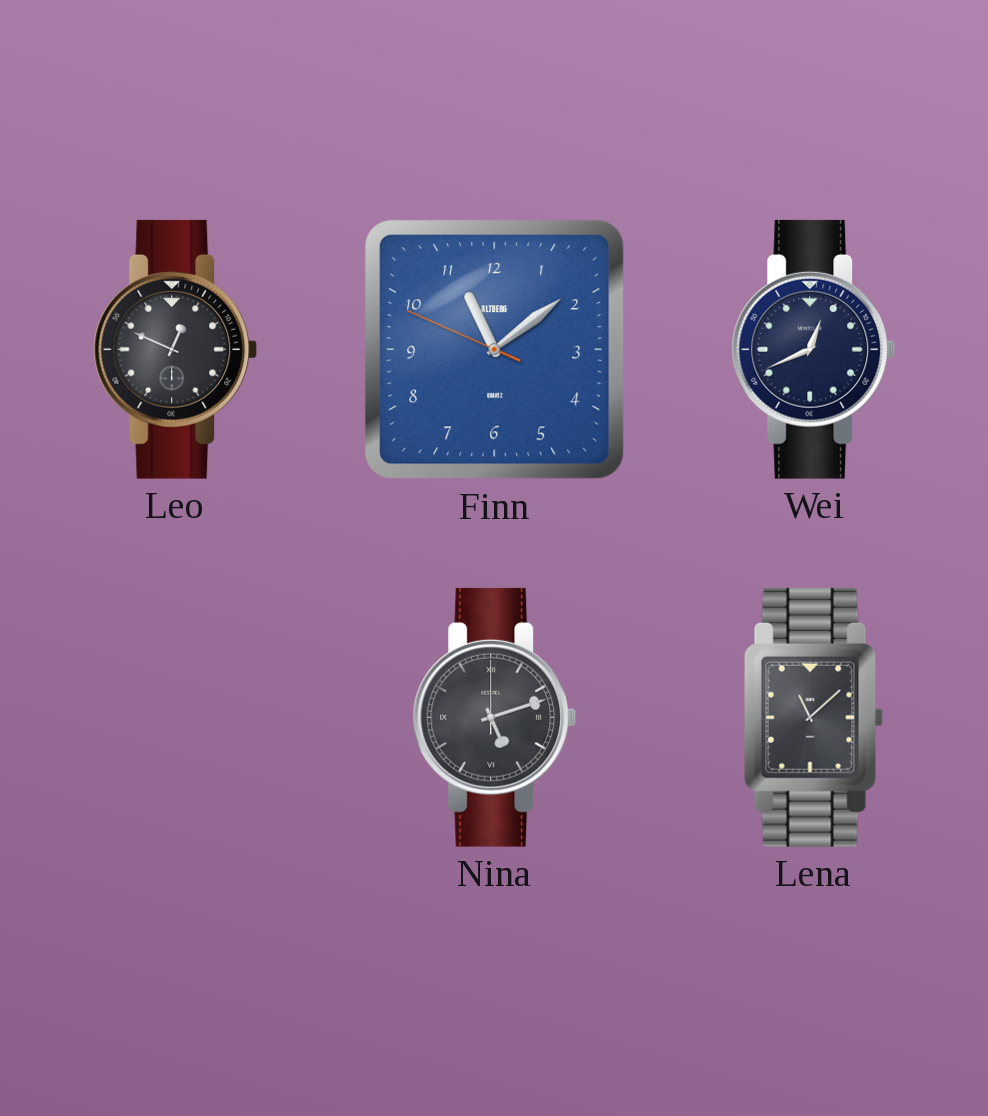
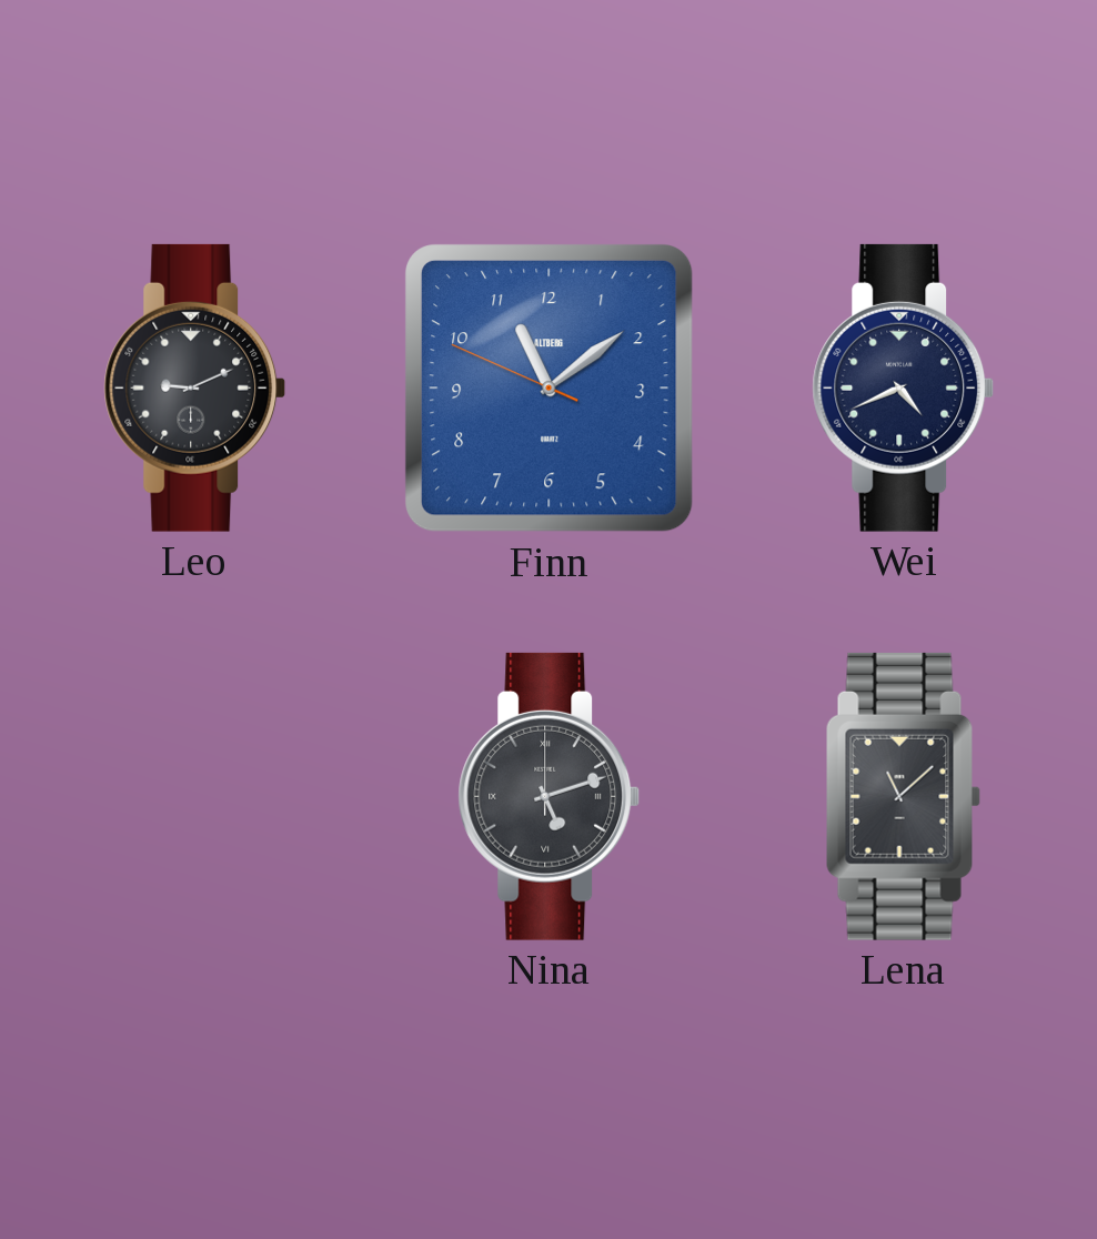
Leo: 12:49 -> 9:11 (195, 387)
Wei: 12:41 -> 4:41 (904, 387)
